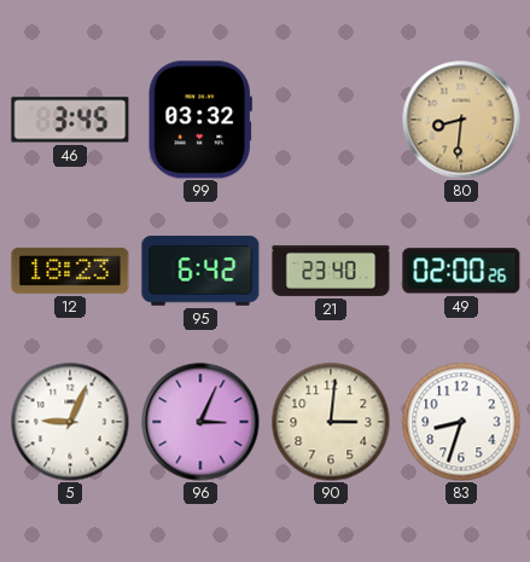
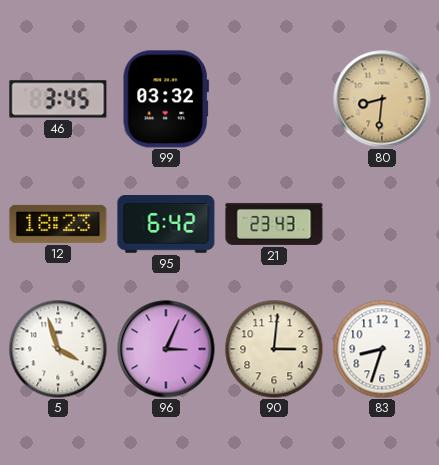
21: 23:40 -> 23:43 (274, 224)
49: 02:00 -> none (461, 271)
5: 9:04 -> 3:57 (58, 349)
